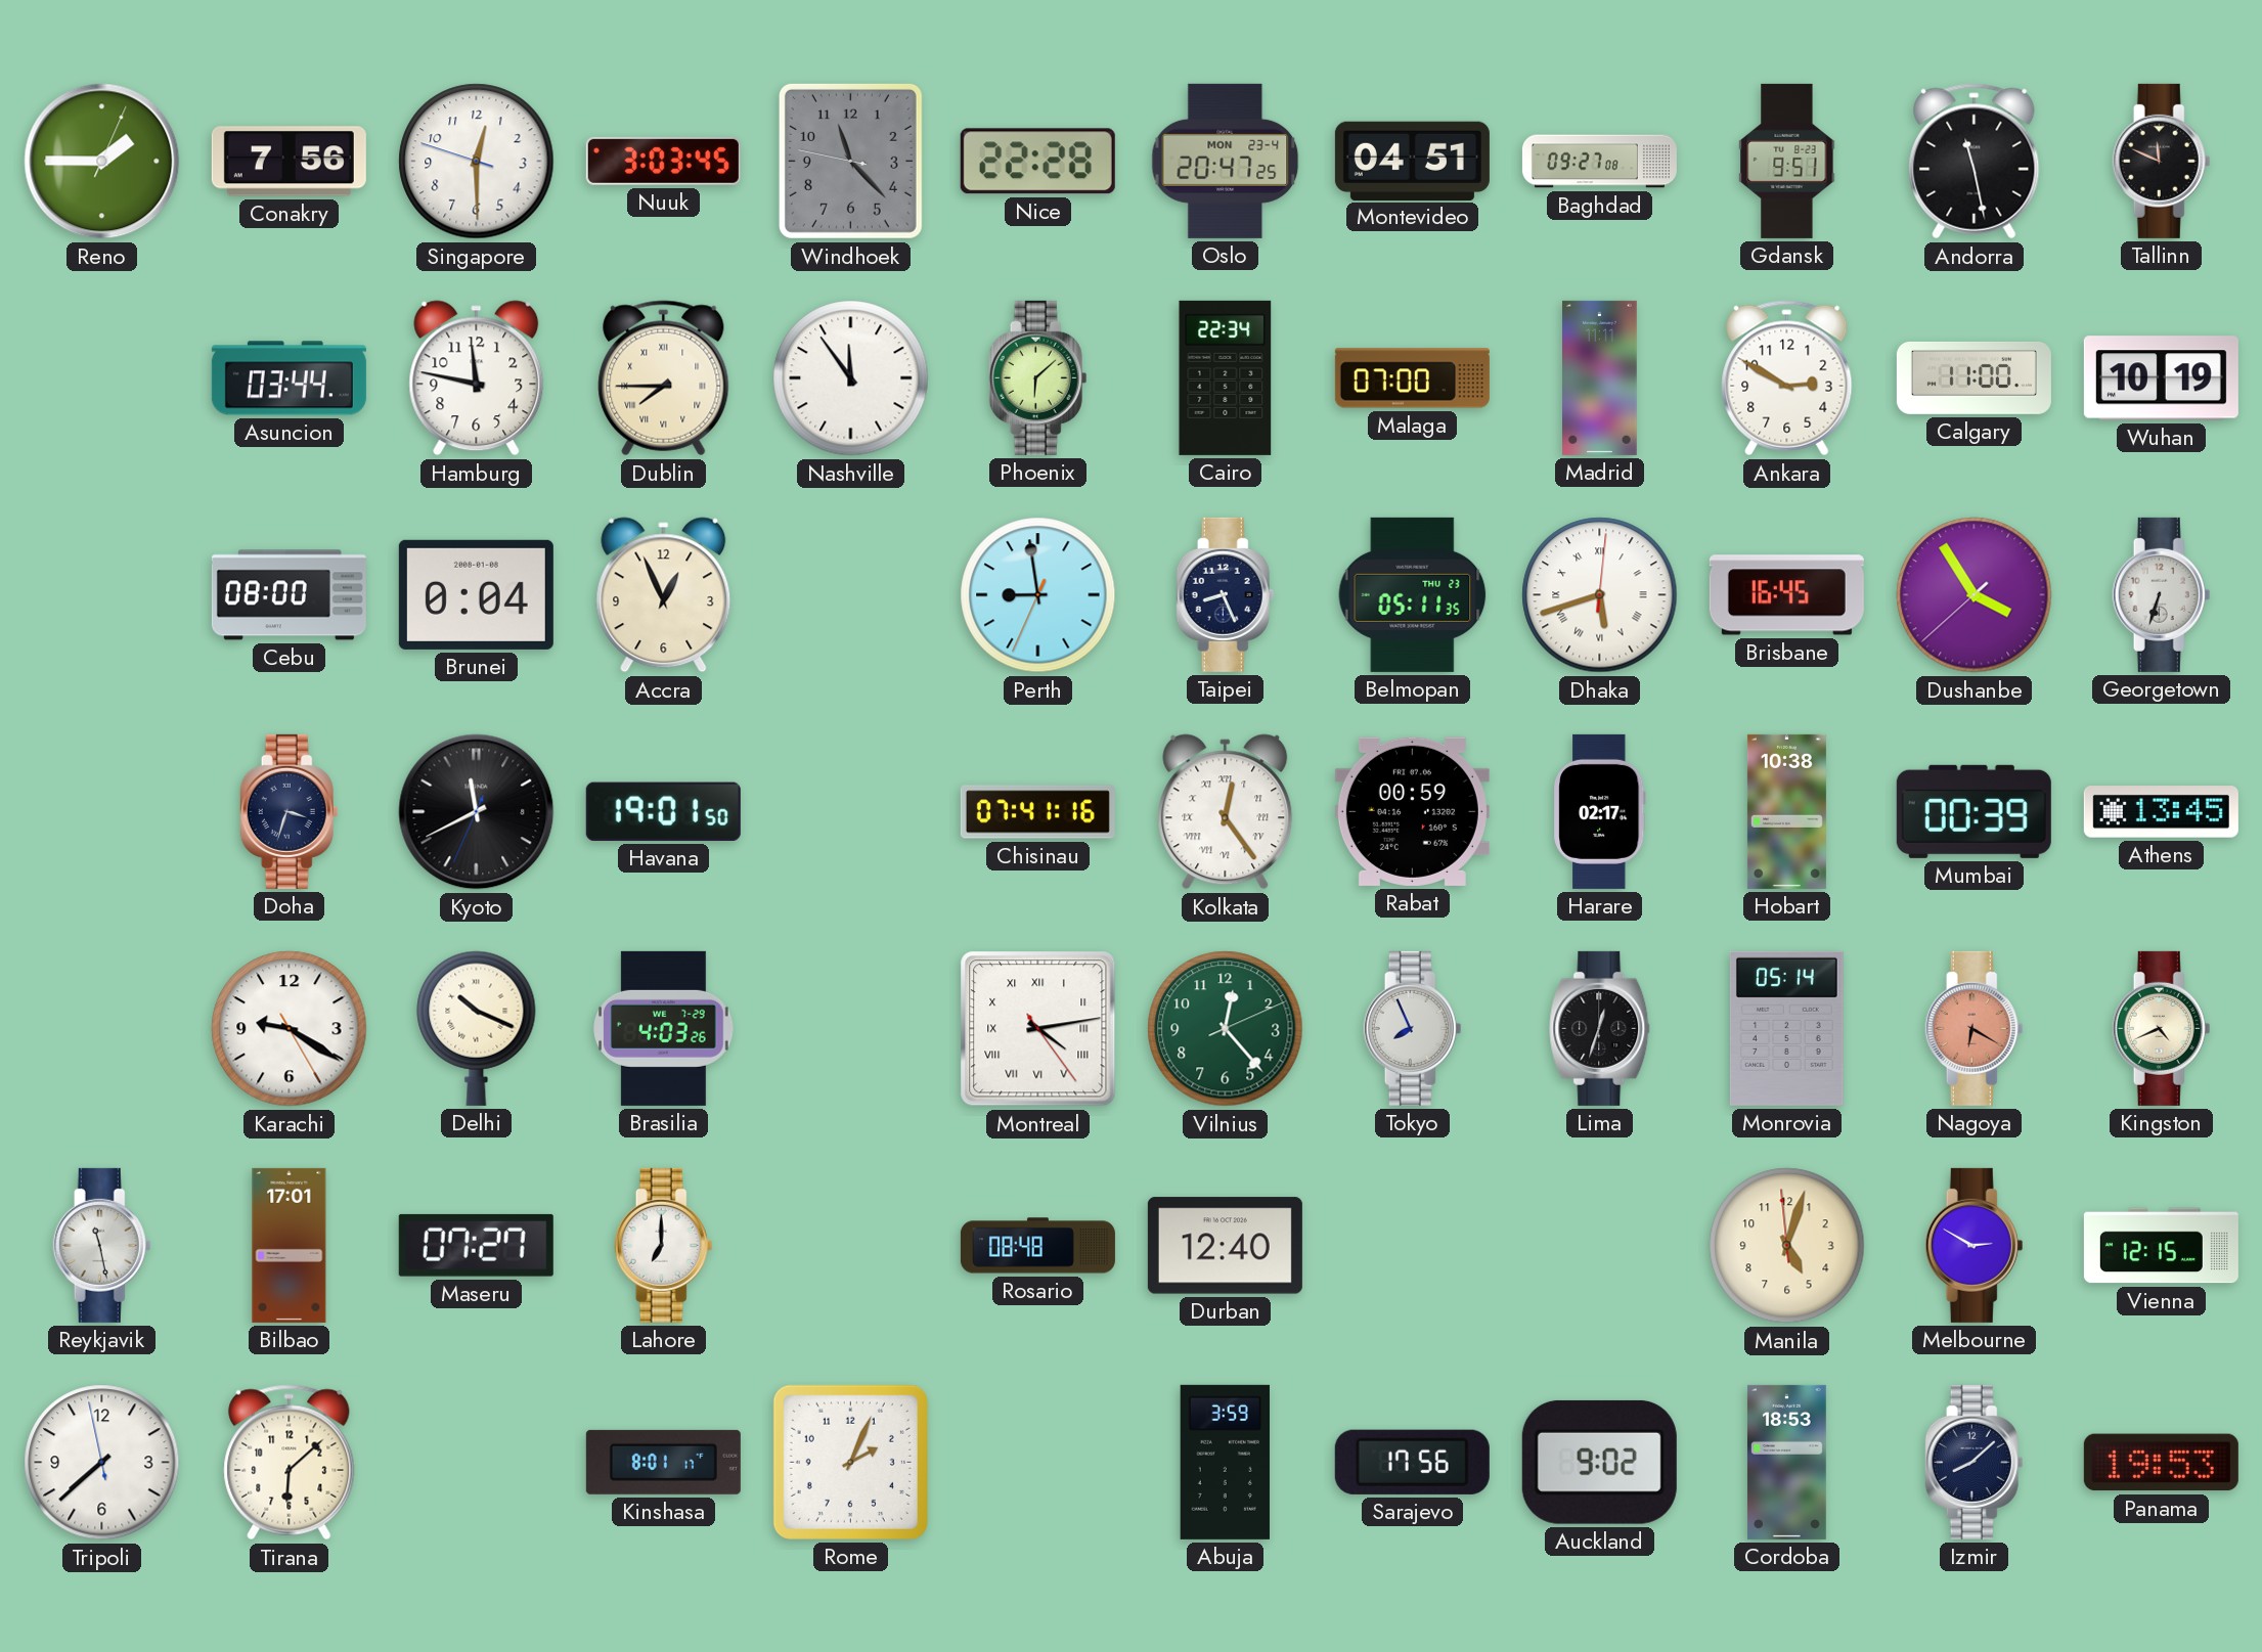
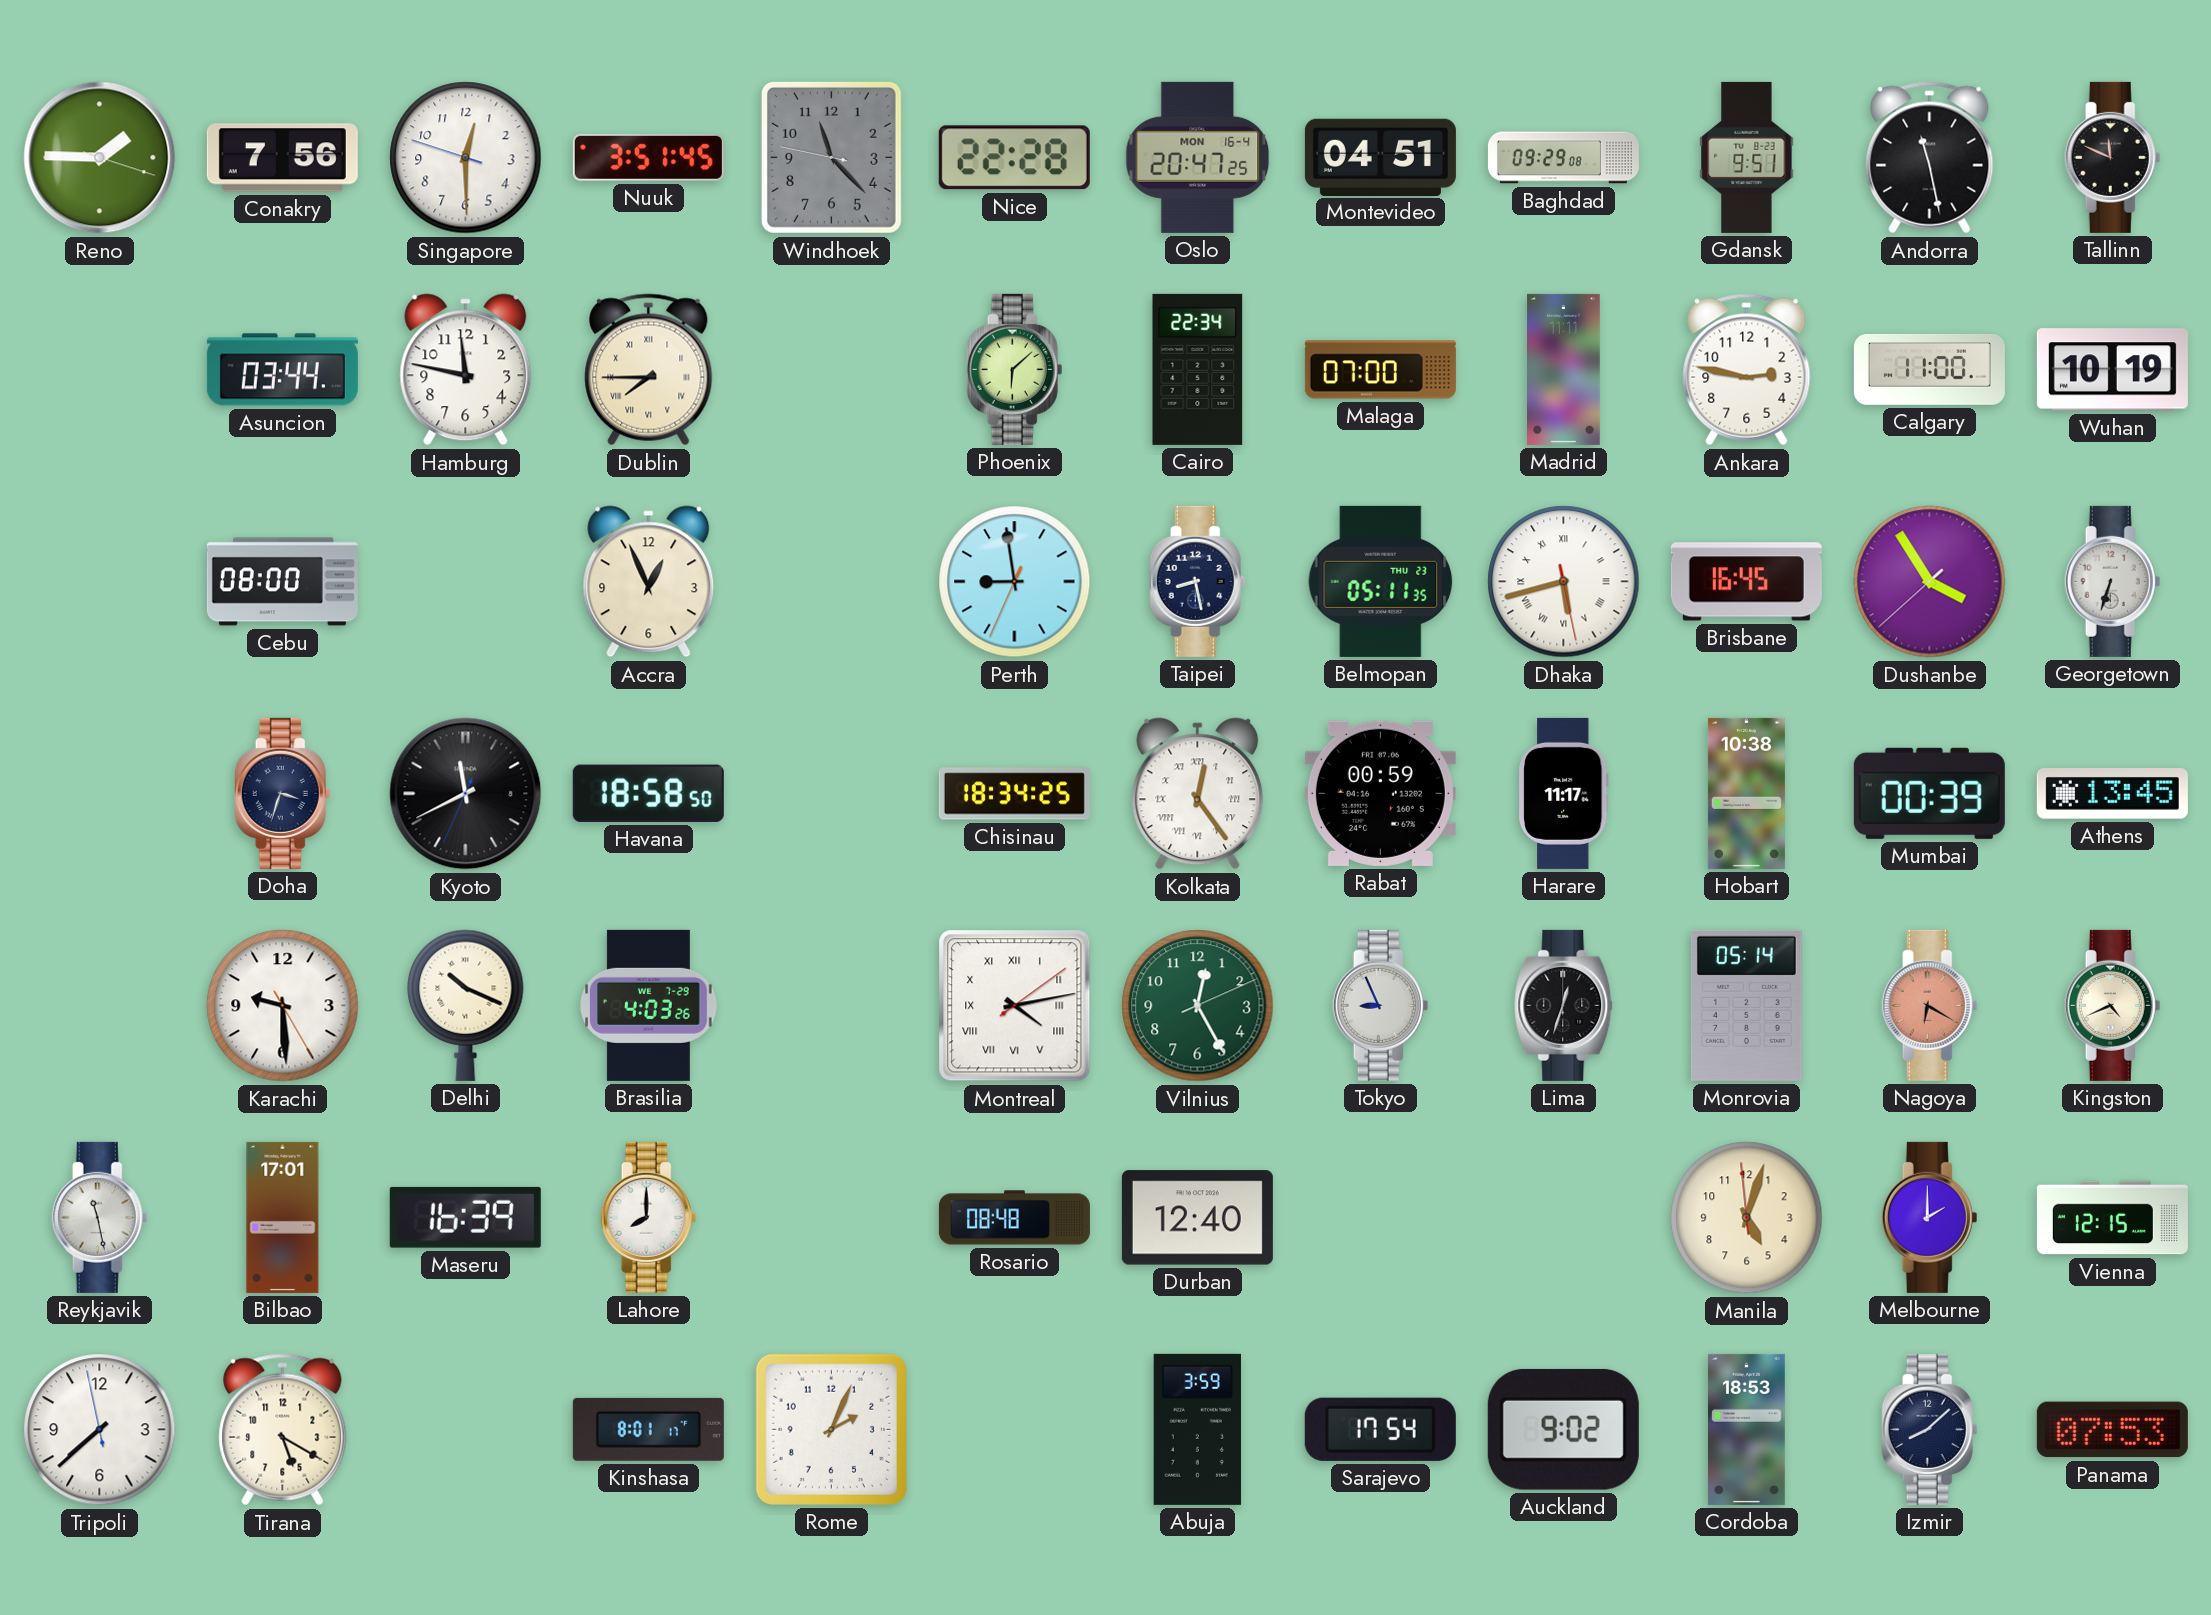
Reno: 1:45:04 -> 1:45:18 (100, 158)
Nuuk: 3:03 -> 3:51 (648, 157)
Oslo date: MON 23-4 -> MON 16-4 (1198, 157)
Baghdad: 09:27 -> 09:29 (1563, 158)
Nashville: 11:54 -> none (851, 378)
Ankara: 2:50 -> 2:47 (1747, 370)
Brunei: 0:04 -> none (476, 594)
Taipei: 8:26 -> 8:28 (1198, 581)
Dhaka: 5:42:01 -> 5:42:28 (1564, 582)
Havana: 19:01 -> 18:58 (648, 793)
Chisinau: 07:41 -> 18:34 (1014, 794)
Harare: 02:17 -> 11:17 (1564, 793)
Karachi: 9:20 -> 9:29 (283, 1006)
Montreal: 4:13:24 -> 4:13:09 (1015, 1006)
Vilnius: 12:23 -> 12:25 (1198, 1006)
Tokyo: 7:56 -> 8:56 (1381, 1005)
Maseru: 07:27 -> 16:39 (465, 1217)
Lahore: 7:00 -> 8:00 (649, 1217)
Melbourne: 2:50 -> 2:00 (1930, 1217)
Tirana: 6:08 -> 5:20 (283, 1430)
Sarajevo: 17:56 -> 17:54 (1380, 1429)
Panama: 19:53 -> 07:53 (2112, 1430)
